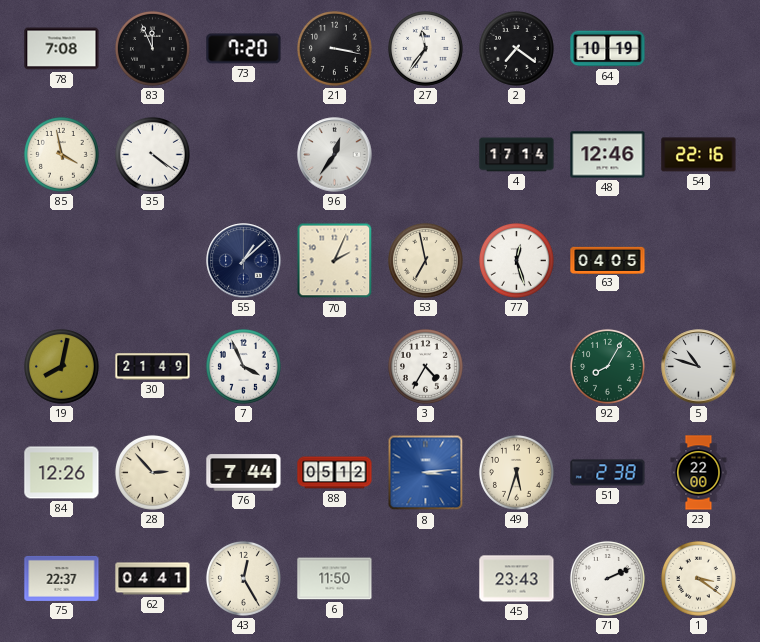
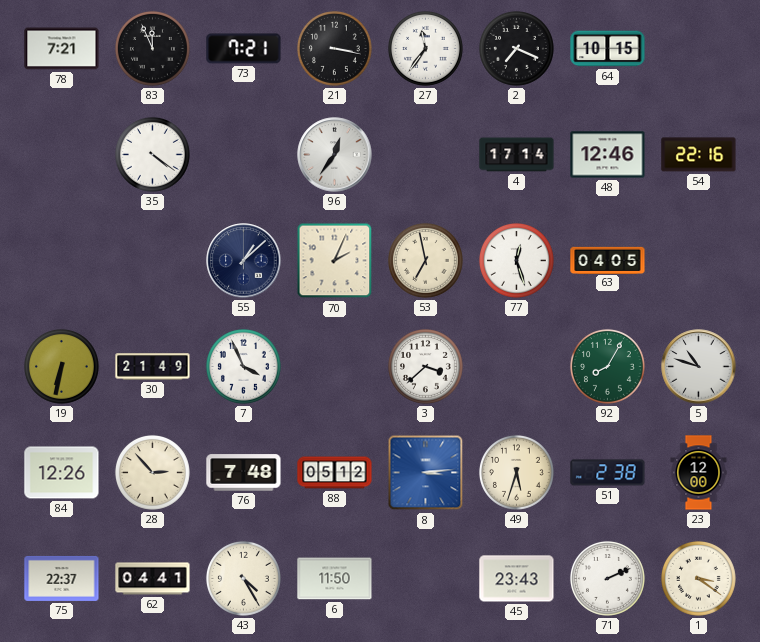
78: 7:08 -> 7:21 (62, 49)
73: 7:20 -> 7:21 (244, 49)
2: 7:21 -> 7:19 (516, 48)
64: 10:19 -> 10:15 (608, 49)
85: 3:58 -> none (61, 154)
19: 8:02 -> 6:32 (61, 366)
3: 4:35 -> 3:38 (425, 366)
76: 7:44 -> 7:48 (244, 473)
23: 22:00 -> 12:00 (699, 473)
43: 12:25 -> 4:25 (243, 578)
